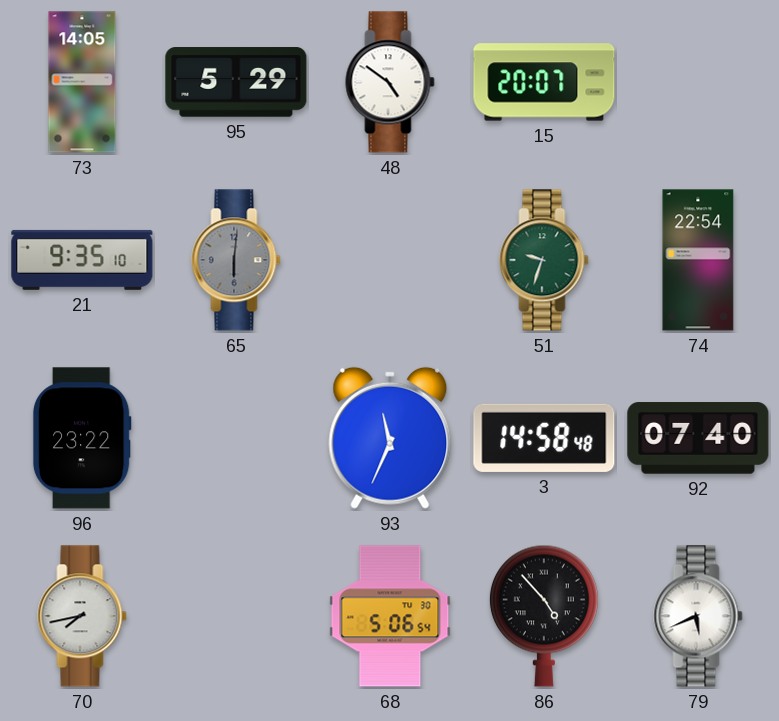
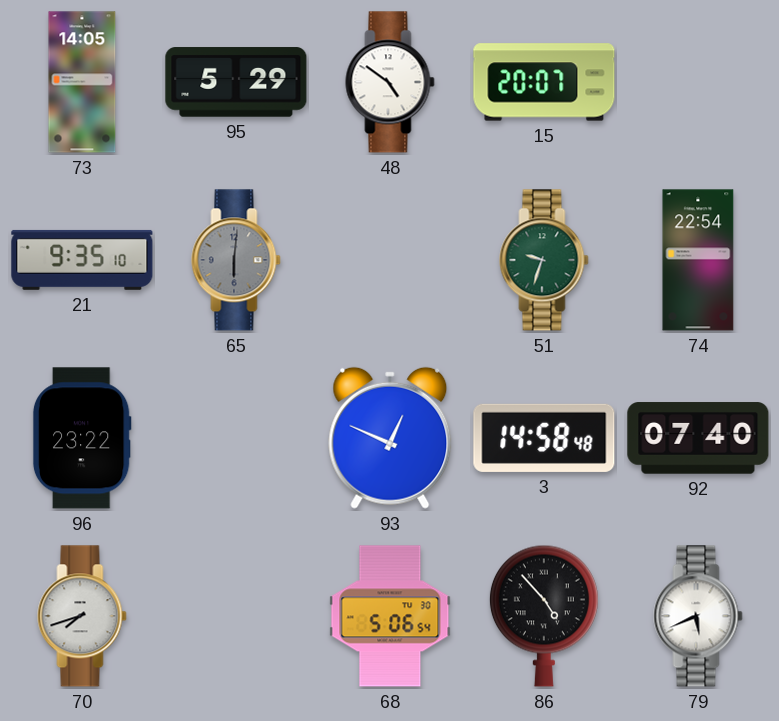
93: 11:34 -> 12:49 (390, 438)
70: 7:43 -> 7:42 (82, 616)
